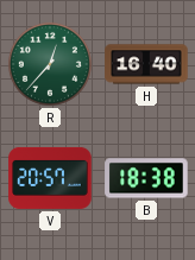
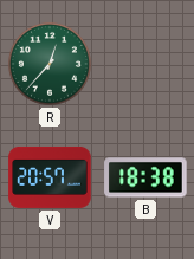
H: 16:40 -> none (146, 64)
